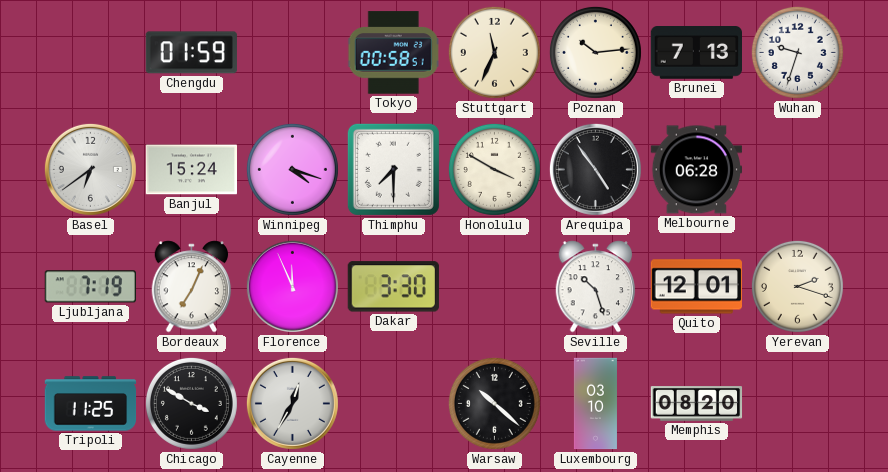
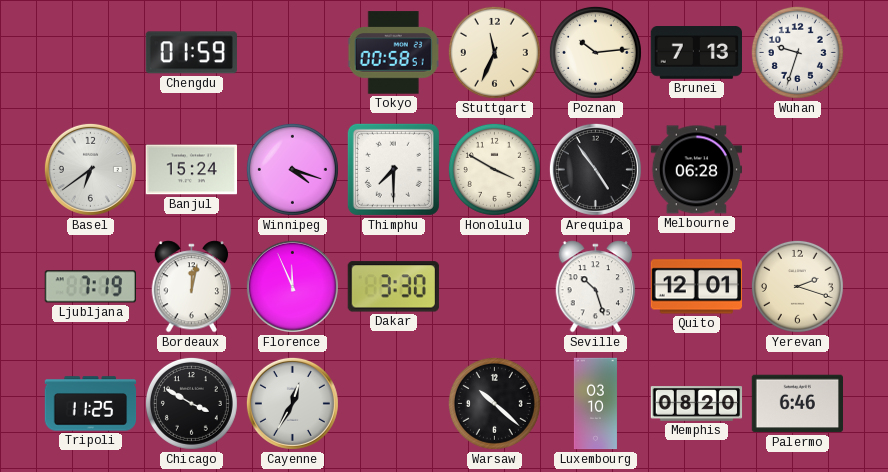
Bordeaux: 7:04 -> 12:02 (192, 287)
Palermo: none -> 6:46 (797, 404)
